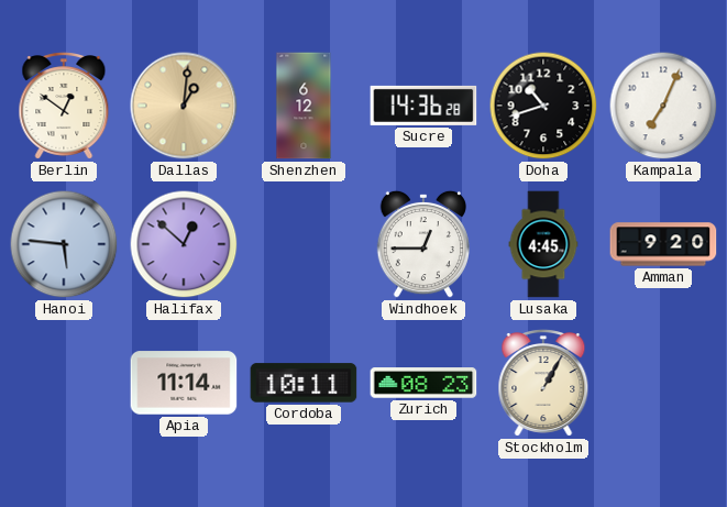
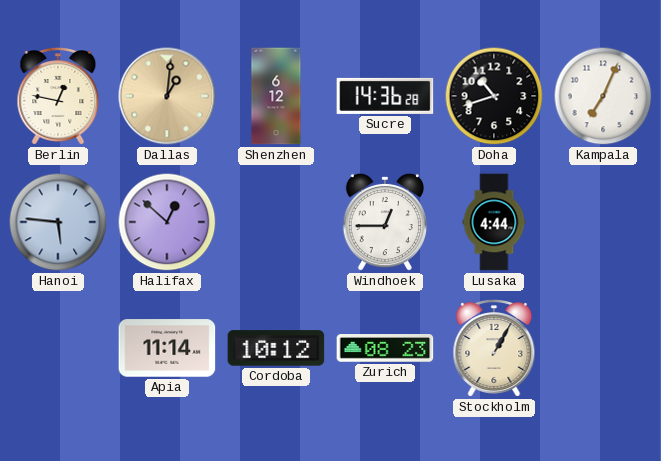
Berlin: 12:51 -> 12:47 (58, 97)
Lusaka: 4:45 -> 4:44 (494, 222)
Amman: 9:20 -> none (663, 244)
Cordoba: 10:11 -> 10:12 (276, 348)
